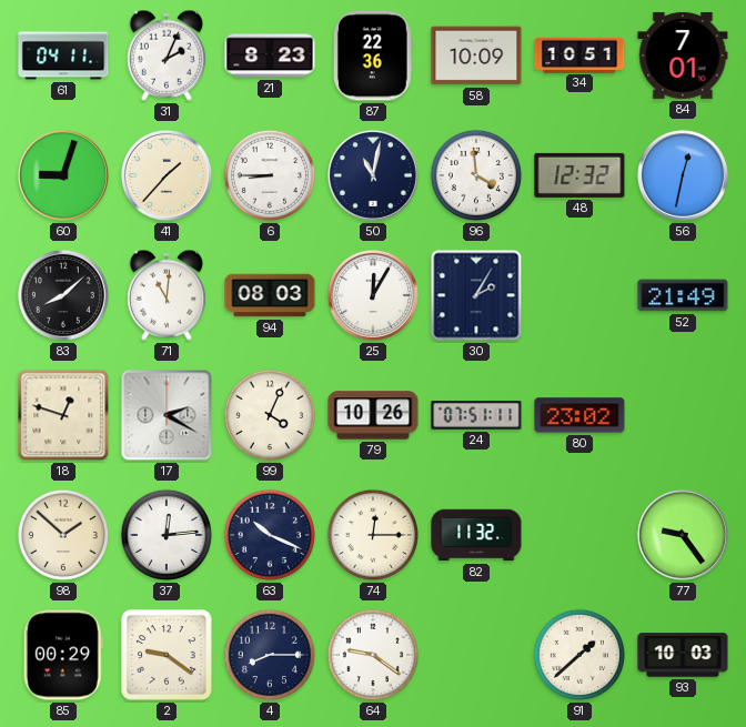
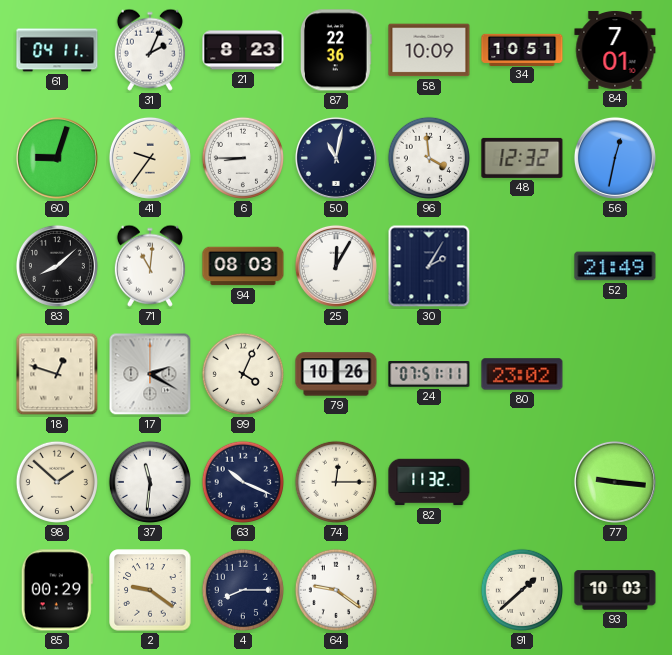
41: 1:37 -> 9:36 (150, 158)
37: 12:14 -> 11:31 (150, 482)
77: 9:24 -> 9:16 (615, 482)
